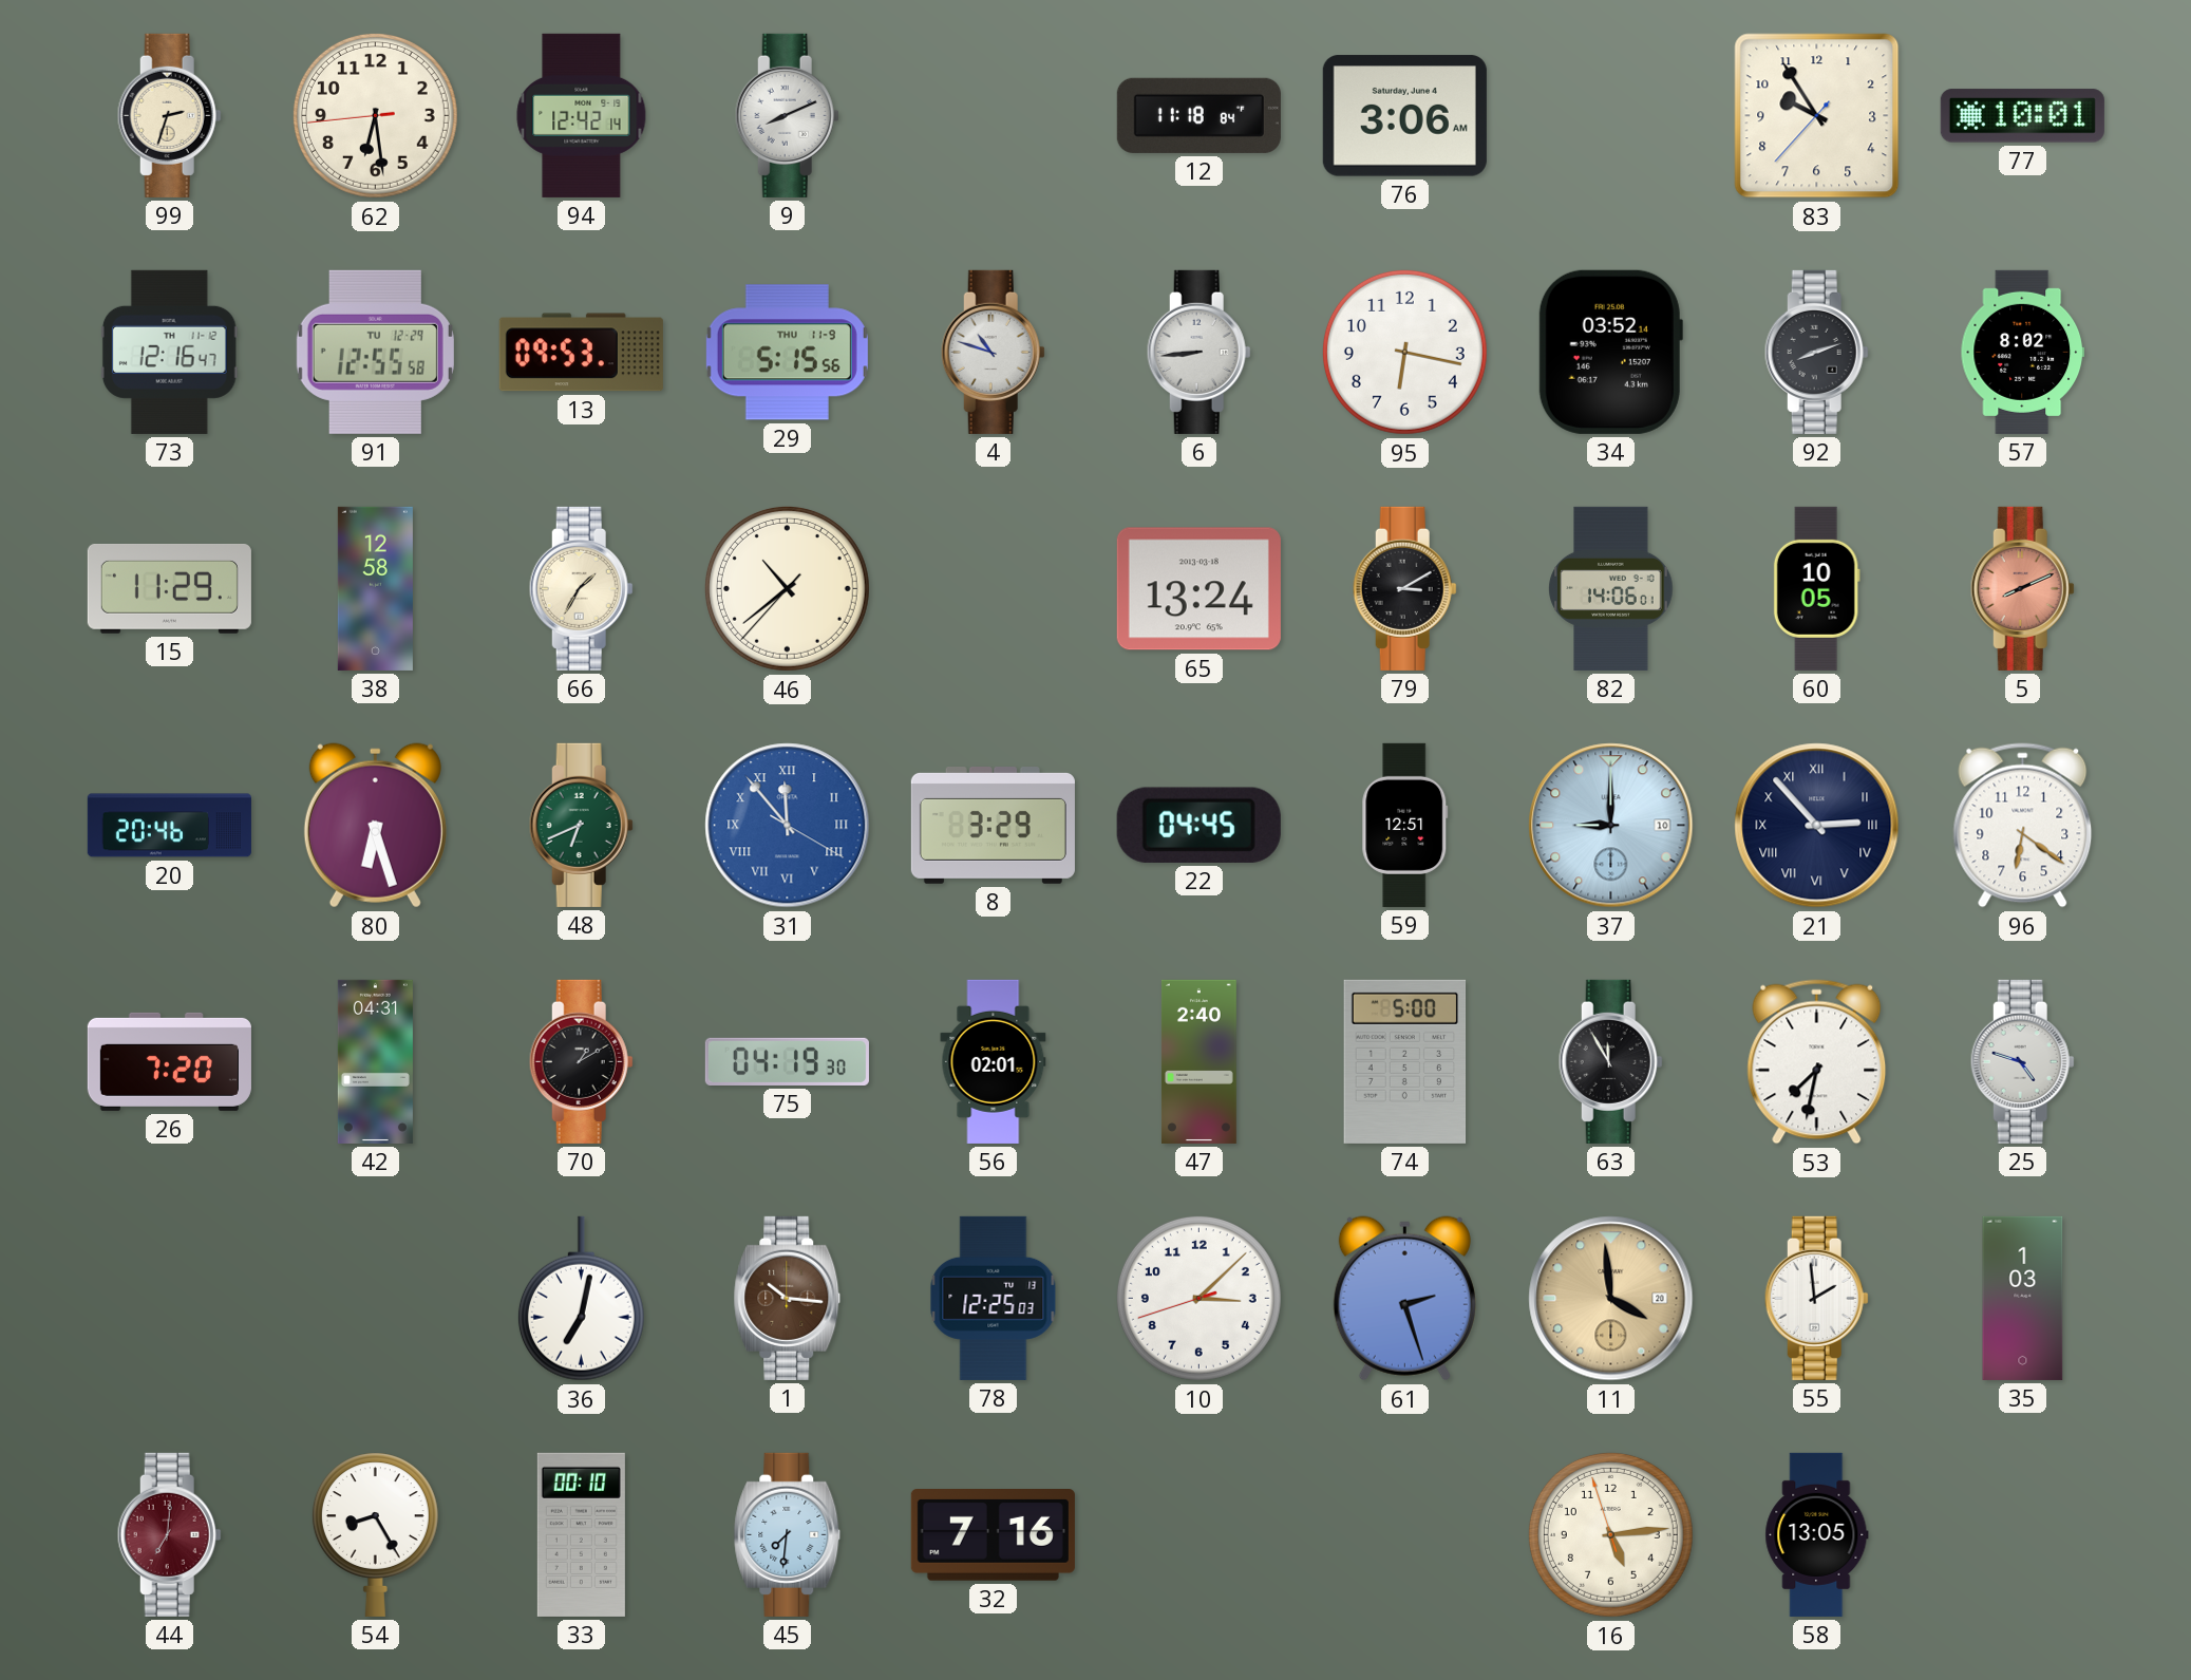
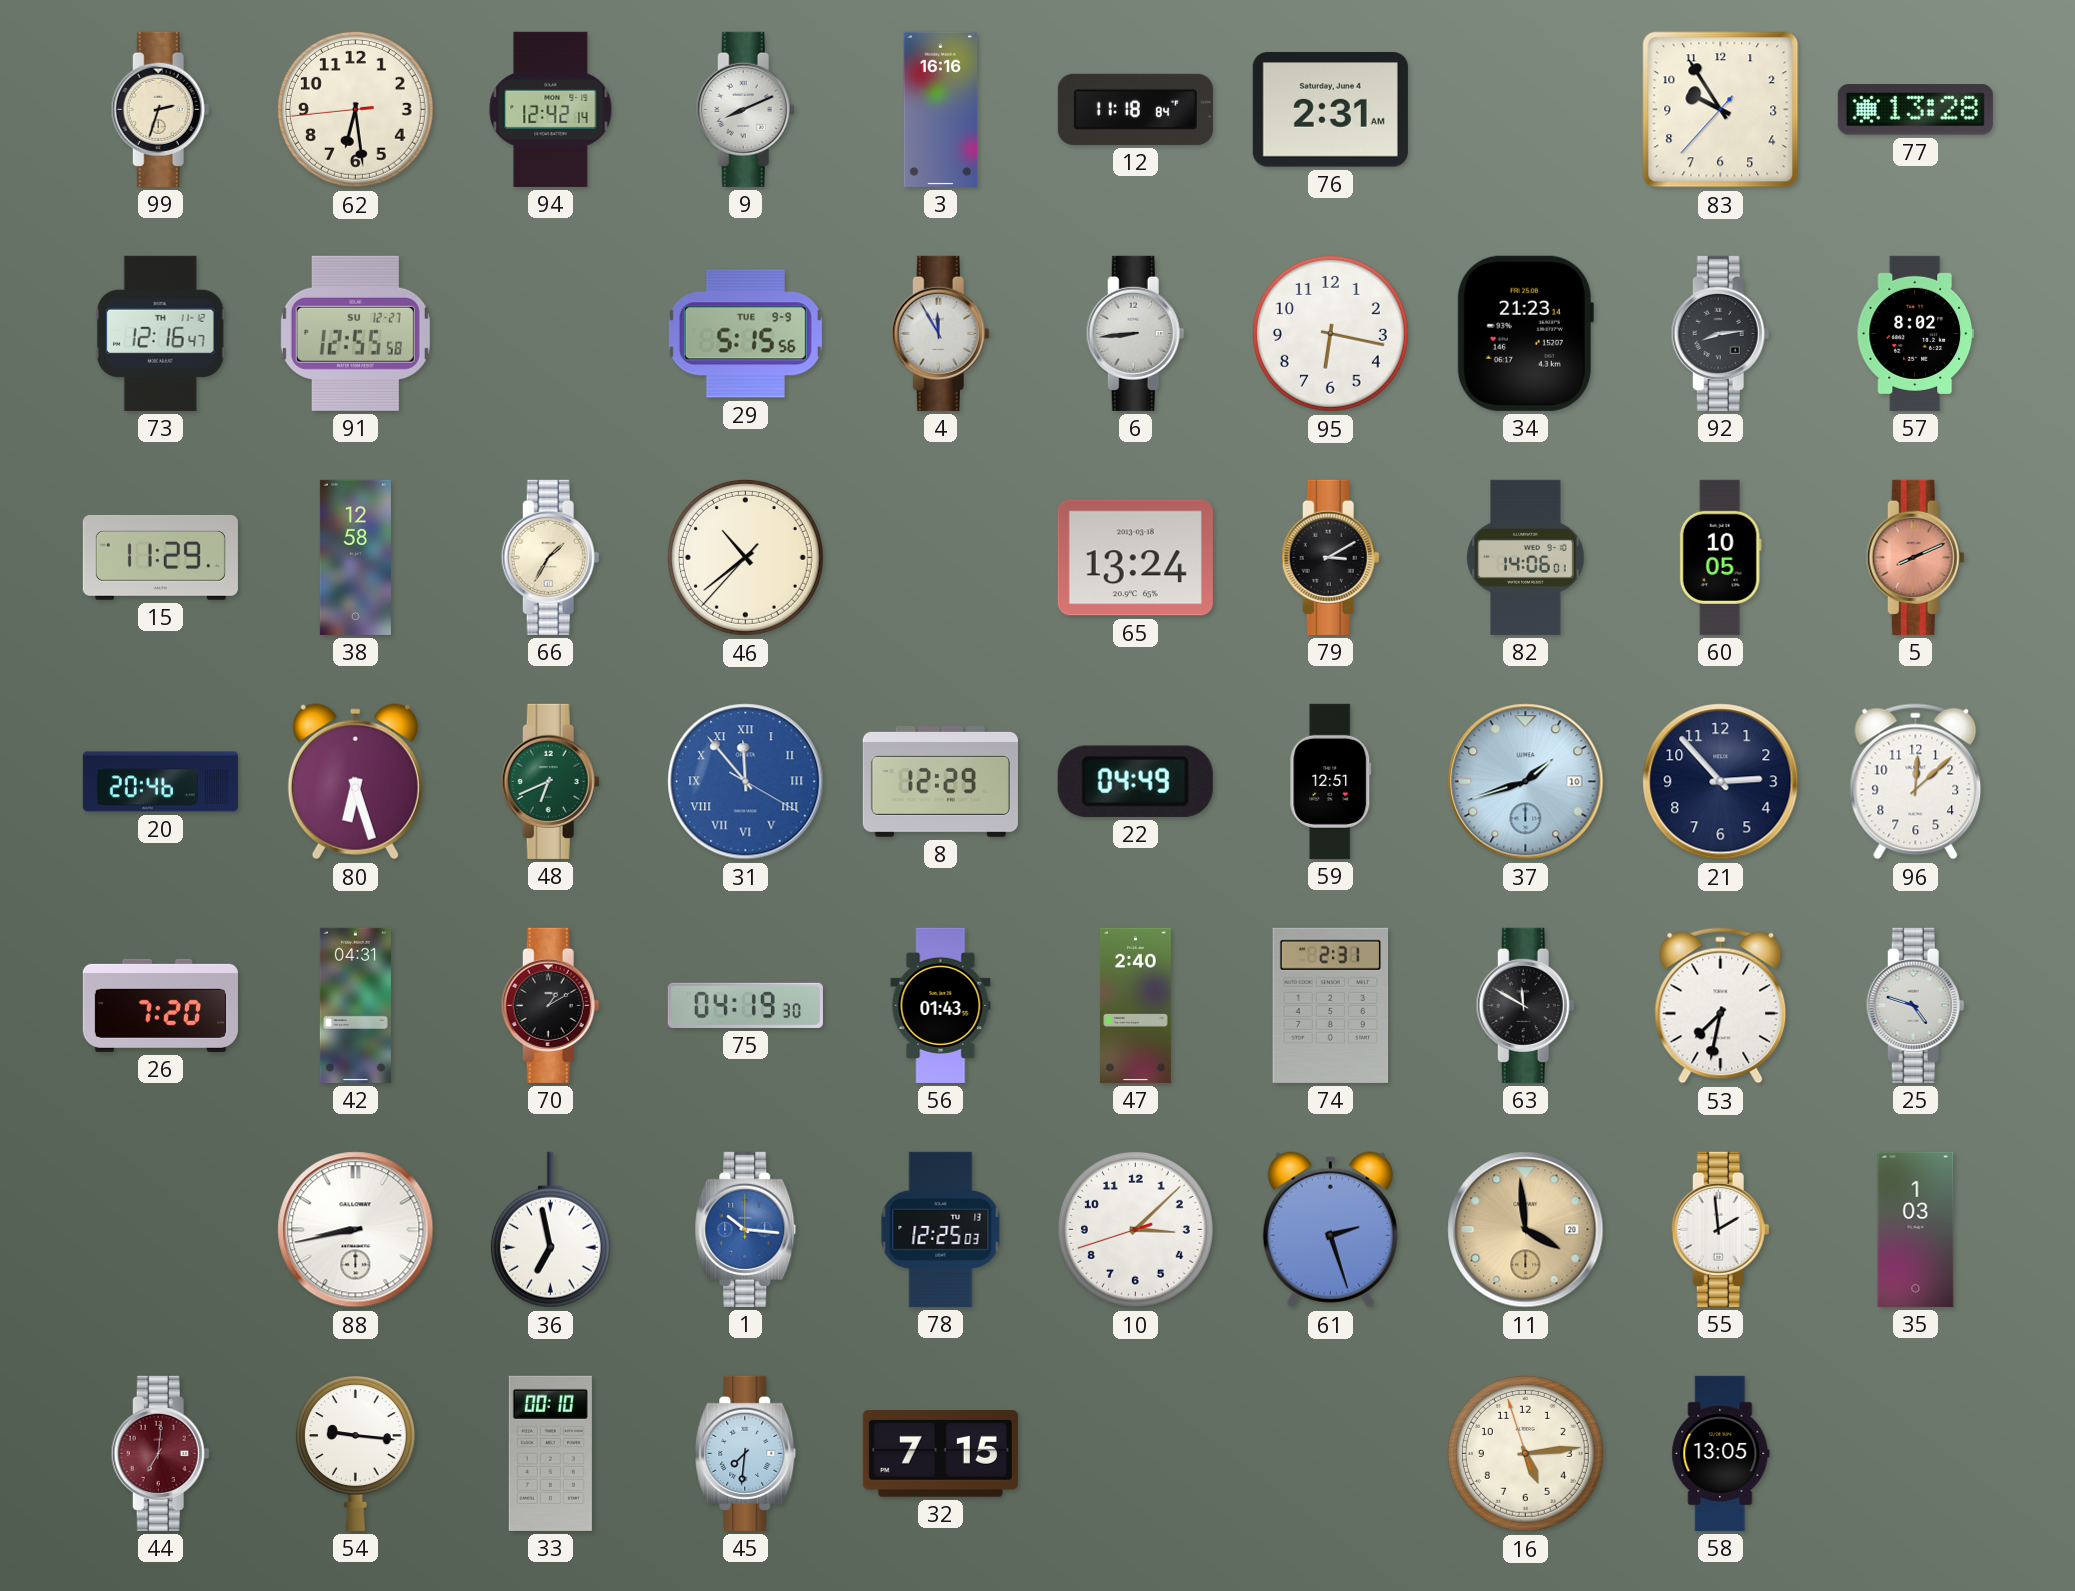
3: none -> 16:16 (941, 109)
76: 3:06 -> 2:31 (1330, 110)
77: 10:01 -> 13:28 (1915, 110)
91 date: TU 12-29 -> SU 12-27 (355, 333)
13: 09:53 -> none (581, 353)
29 date: THU 11-9 -> TUE 9-9 (745, 334)
4: 10:48 -> 11:55 (940, 333)
34: 03:52 -> 21:23 (1525, 333)
92: 8:12 -> 8:14 (1720, 333)
8: 3:29 -> 12:29 (940, 782)
22: 04:45 -> 04:49 (1135, 781)
37: 9:00 -> 1:42 (1526, 782)
21 numerals: Roman -> Arabic (1721, 782)
96: 6:21 -> 12:08 (1916, 782)
56: 02:01 -> 01:43 (941, 1005)
74: 5:00 -> 2:31 (1331, 1005)
63: 11:55 -> 11:50 (1525, 1005)
88: none -> 8:43 (356, 1230)
36: 7:02 -> 6:58 (550, 1230)
1 dial: brown -> blue (746, 1229)
54: 8:25 -> 9:16 (355, 1453)
32: 7:16 -> 7:15 (940, 1454)
